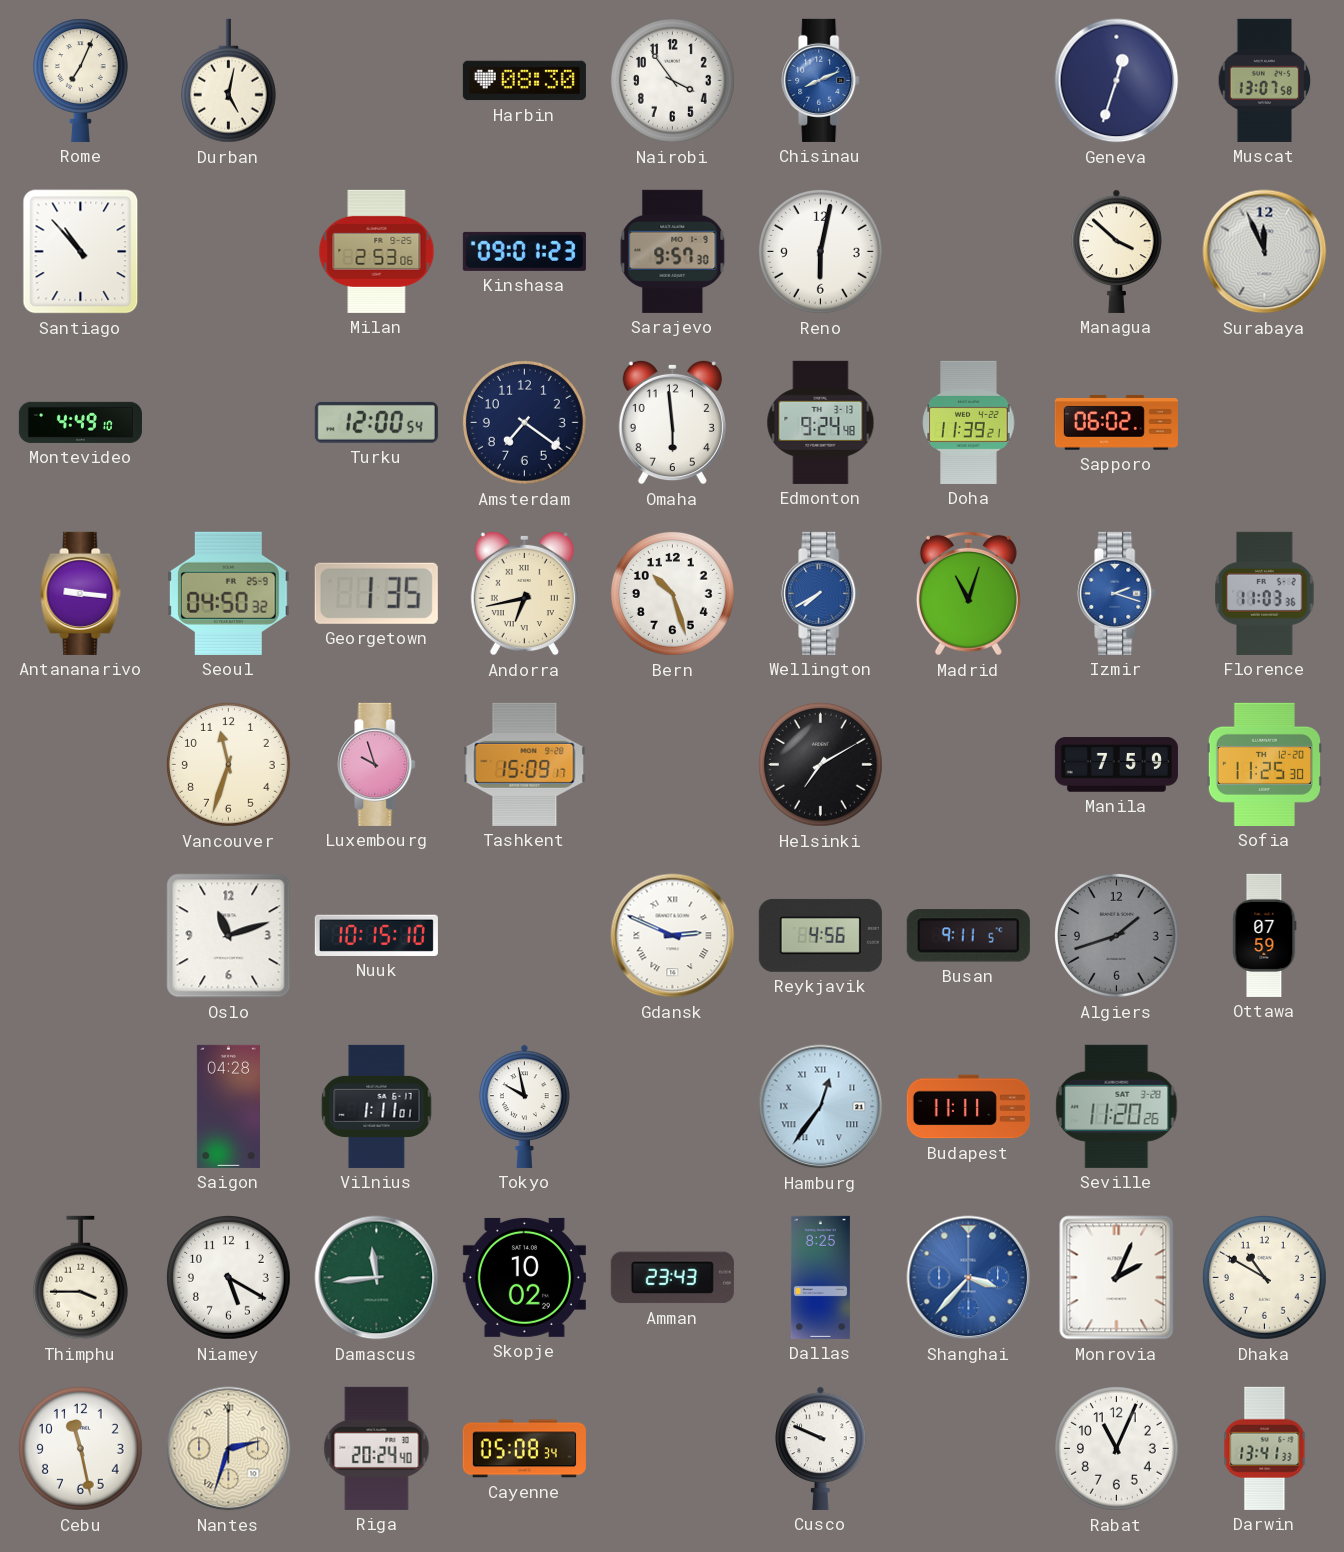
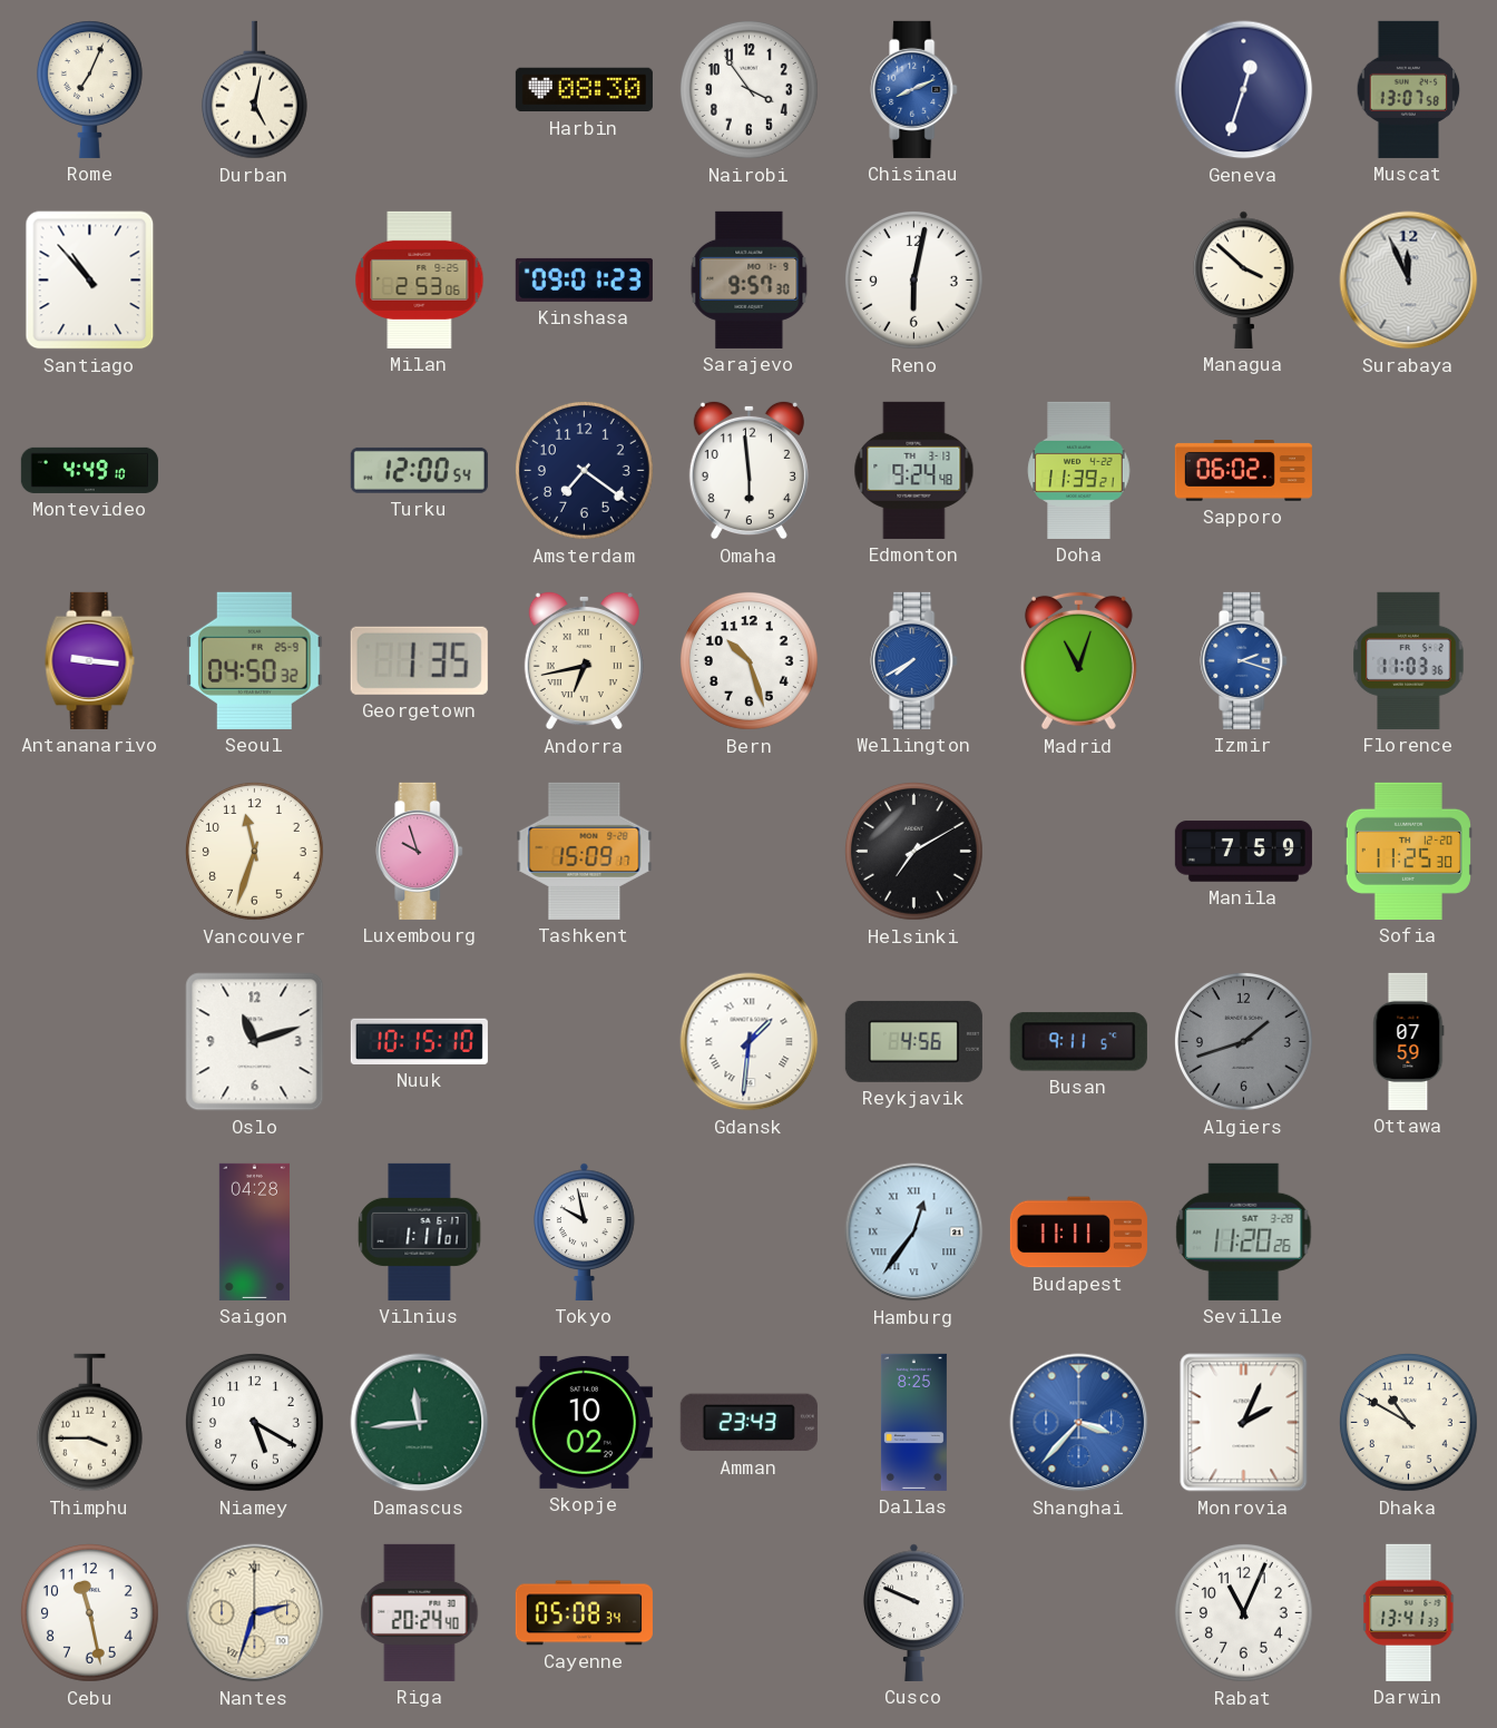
Gdansk: 2:49 -> 1:31 (750, 1042)
